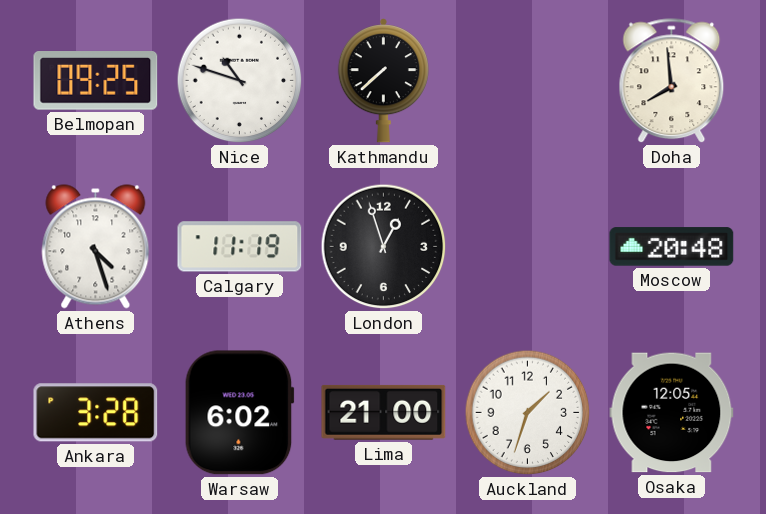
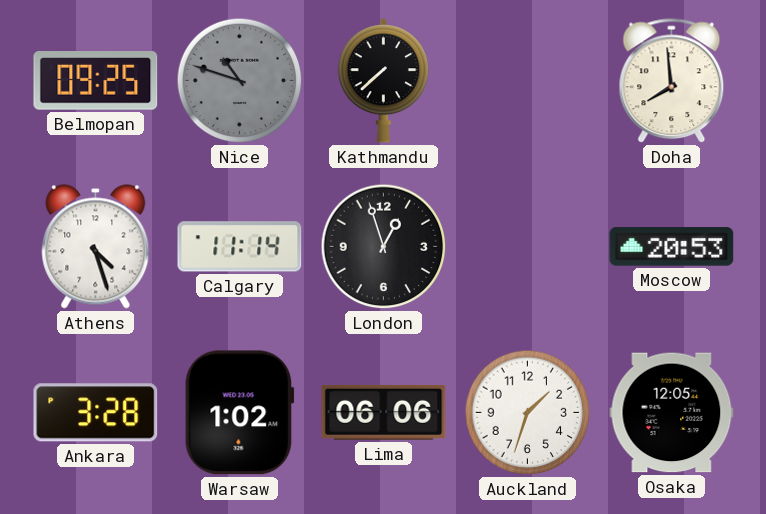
Nice dial: white -> grey (240, 81)
Calgary: 11:19 -> 11:14 (240, 247)
Moscow: 20:48 -> 20:53 (672, 247)
Warsaw: 6:02 -> 1:02 (239, 413)
Lima: 21:00 -> 06:06 (384, 412)
